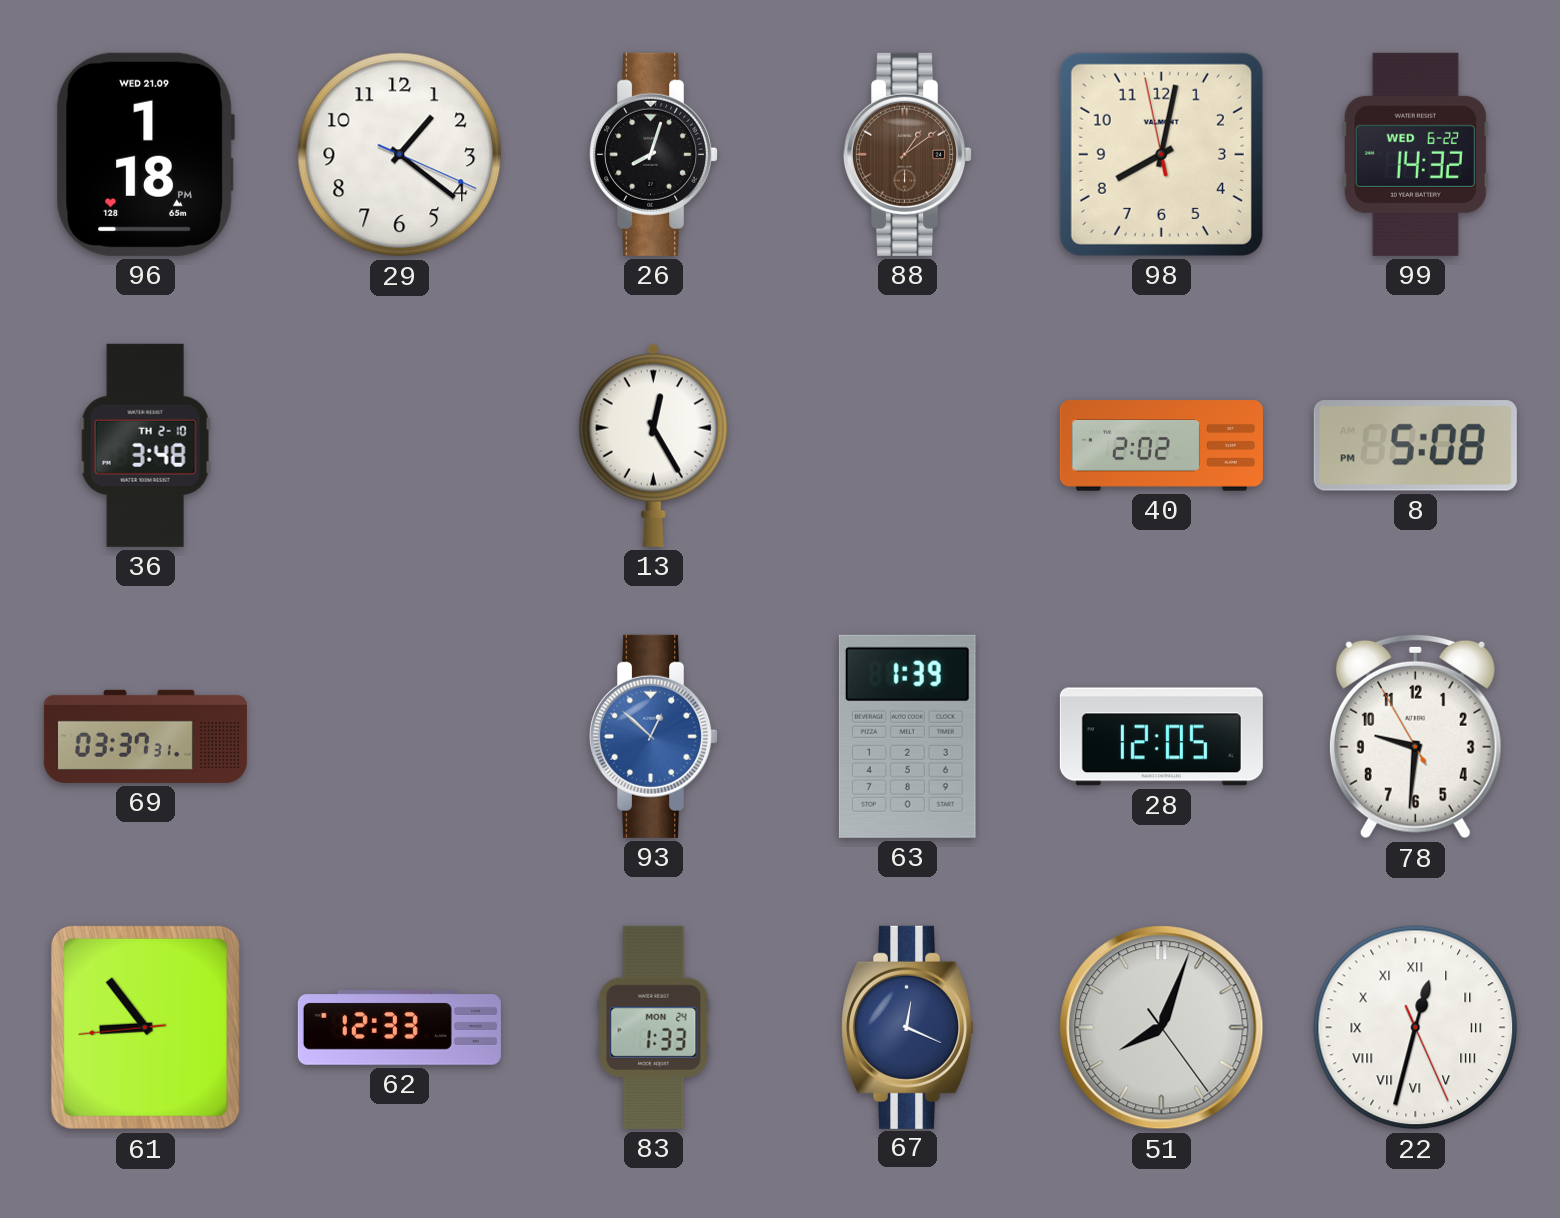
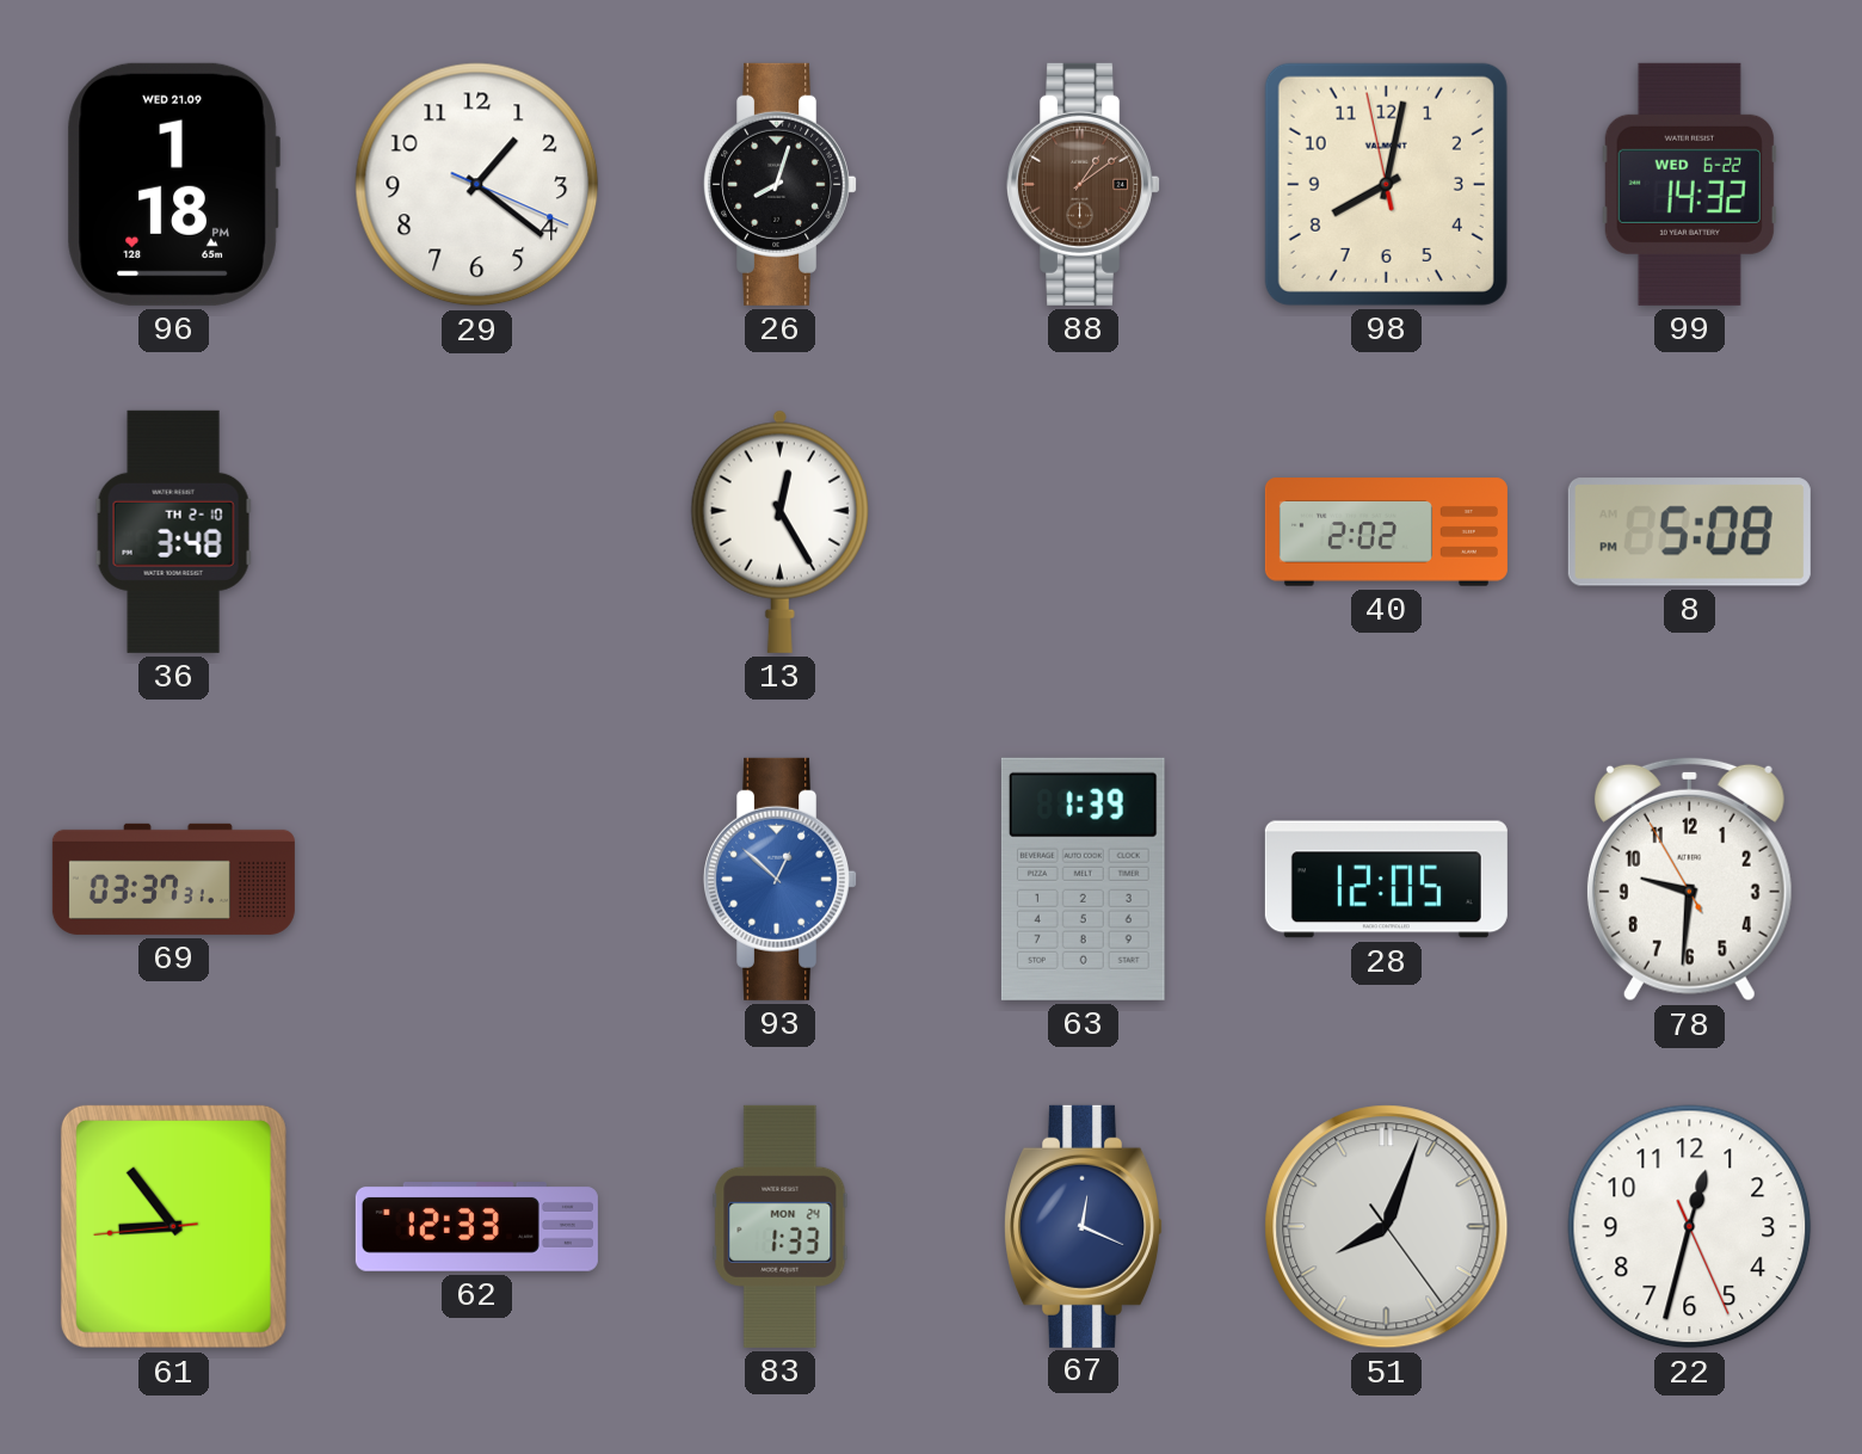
22 numerals: Roman -> Arabic (1690, 1227)
